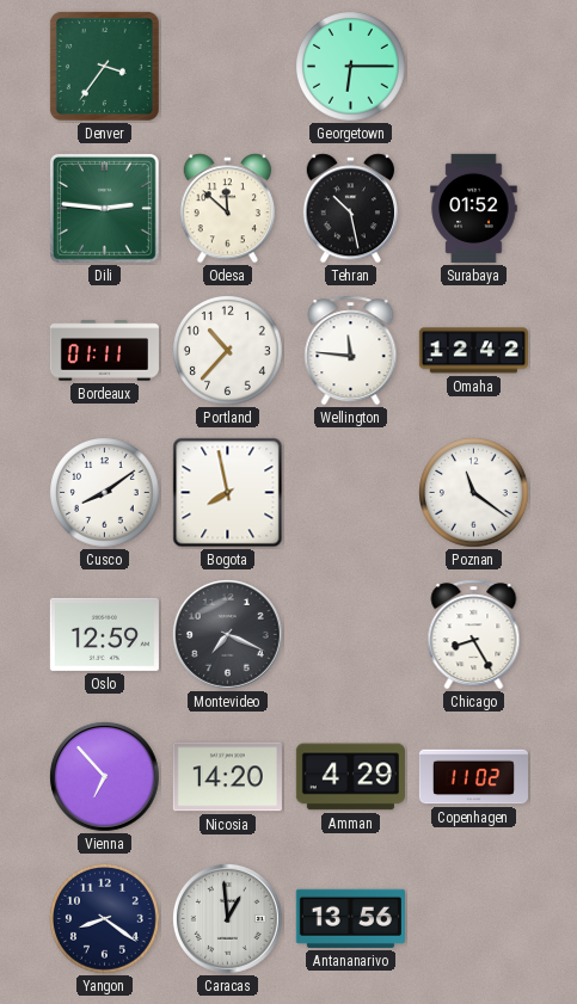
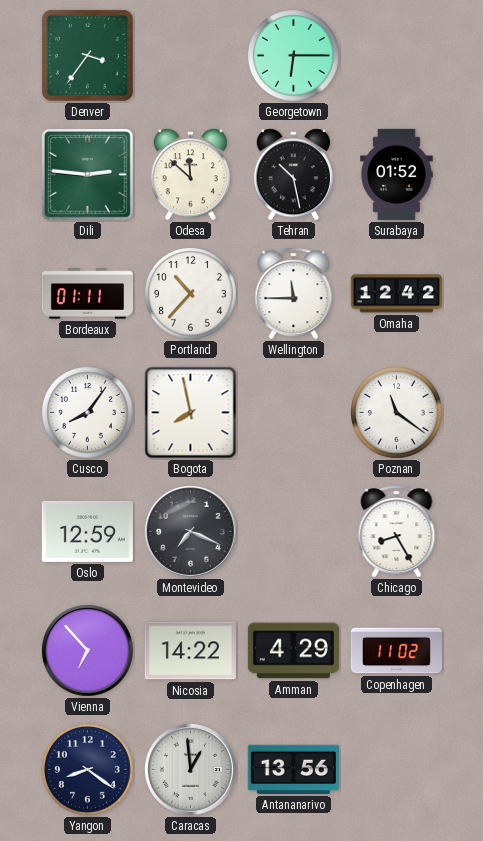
Wellington: 11:46 -> 11:45 (294, 294)
Cusco: 8:09 -> 8:06 (88, 413)
Nicosia: 14:20 -> 14:22 (190, 651)
